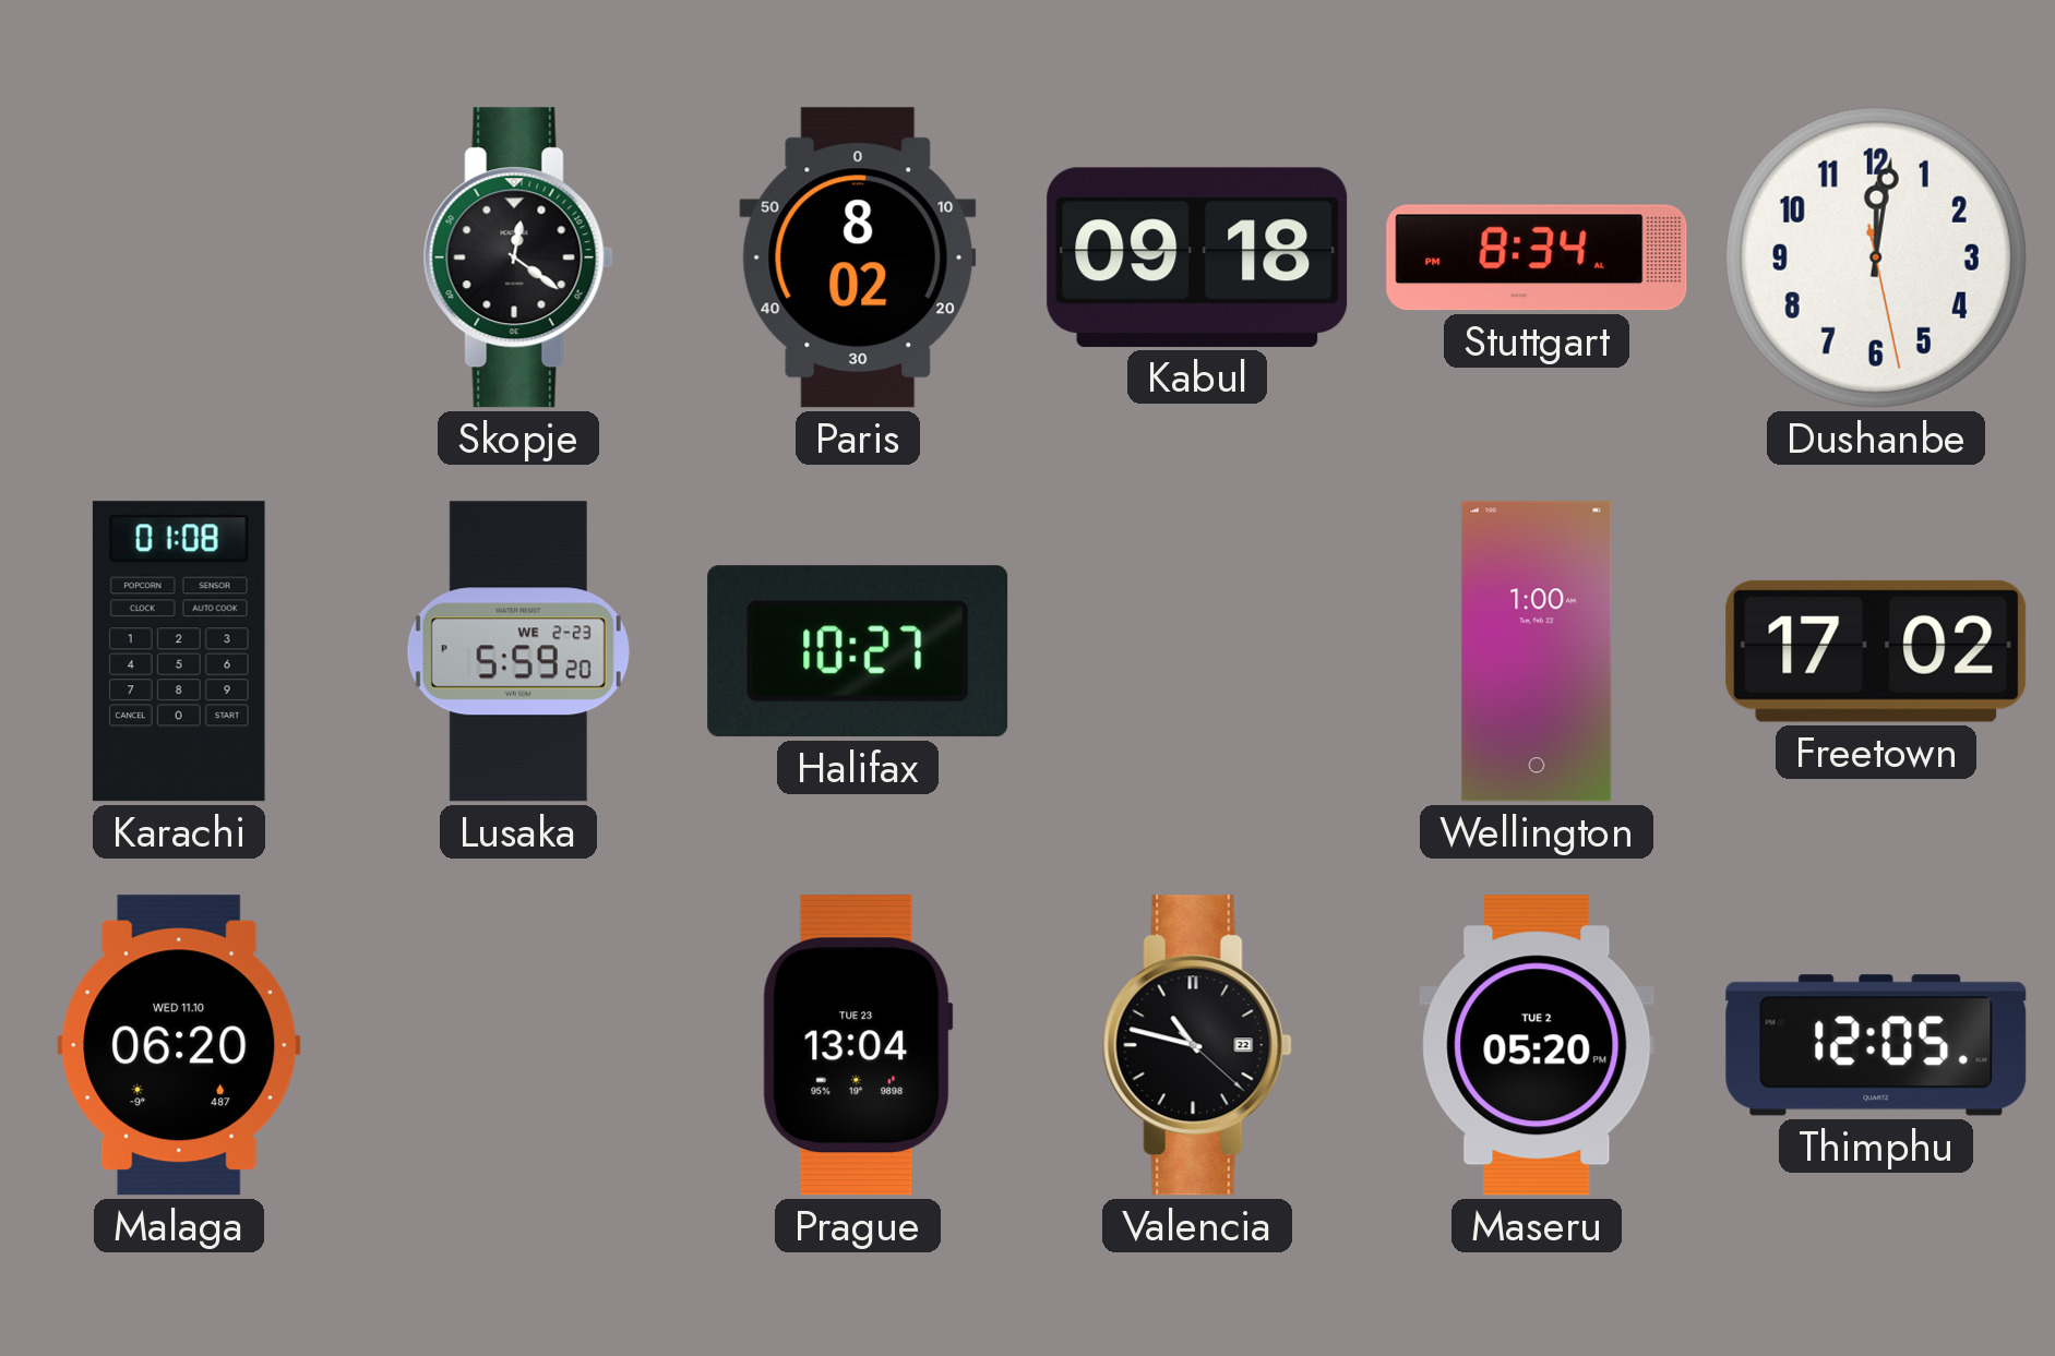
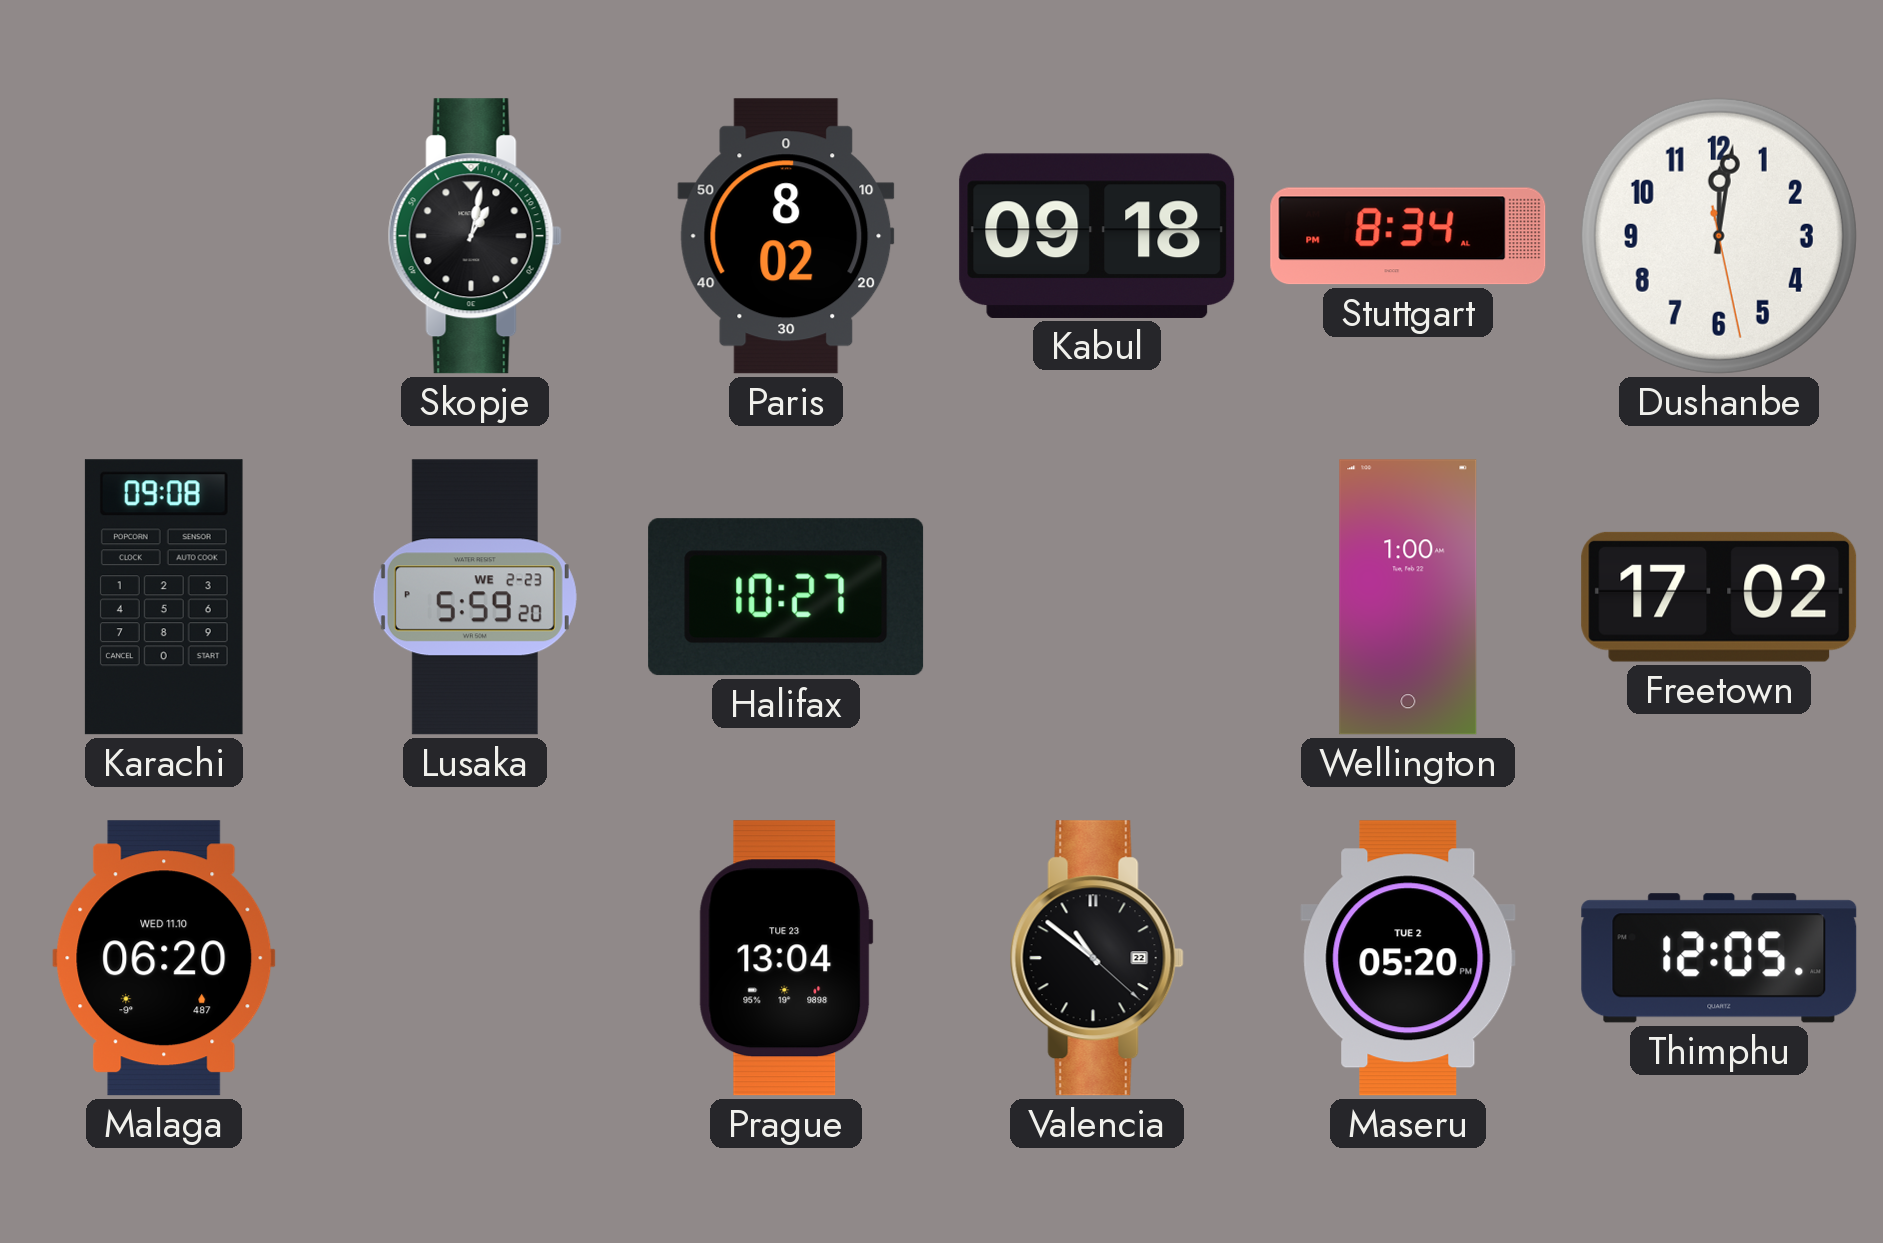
Skopje: 12:21 -> 1:02 (475, 236)
Karachi: 01:08 -> 09:08 (164, 597)
Valencia: 10:47 -> 10:51 (1097, 958)
